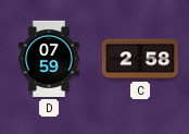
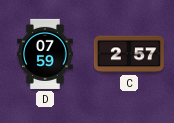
C: 2:58 -> 2:57 (129, 54)
